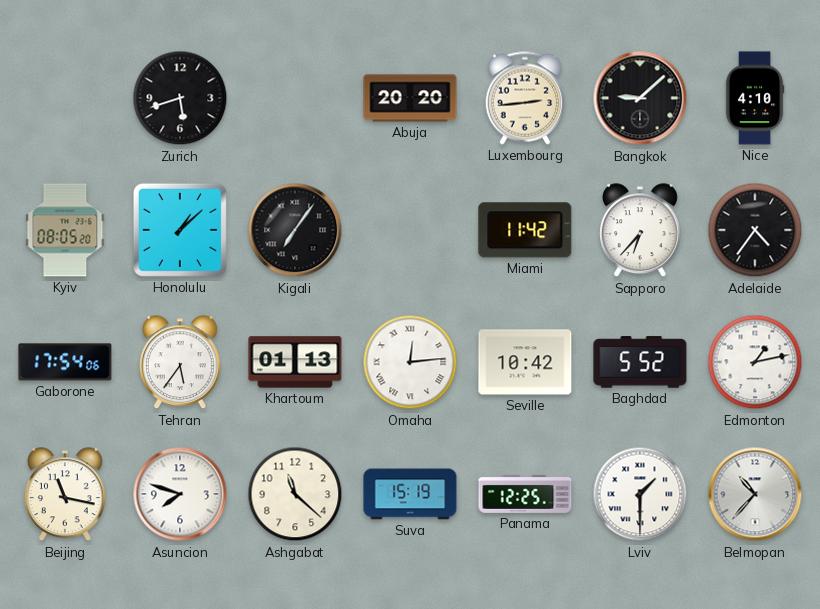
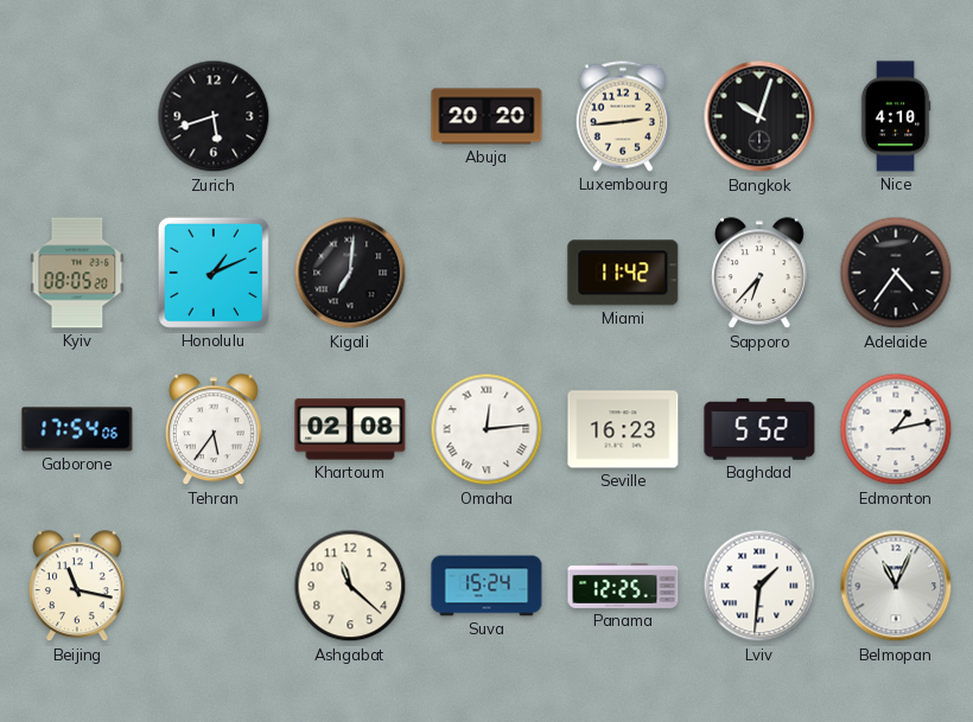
Bangkok: 9:08 -> 10:03 (759, 116)
Honolulu: 1:08 -> 1:11 (214, 273)
Kigali: 7:06 -> 7:01 (350, 273)
Khartoum: 01:13 -> 02:08 (350, 429)
Seville: 10:42 -> 16:23 (623, 429)
Asuncion: 7:48 -> none (180, 494)
Suva: 15:19 -> 15:24 (486, 586)
Lviv: 1:30 -> 1:31 (759, 586)
Belmopan: 10:37 -> 11:04 (896, 586)
